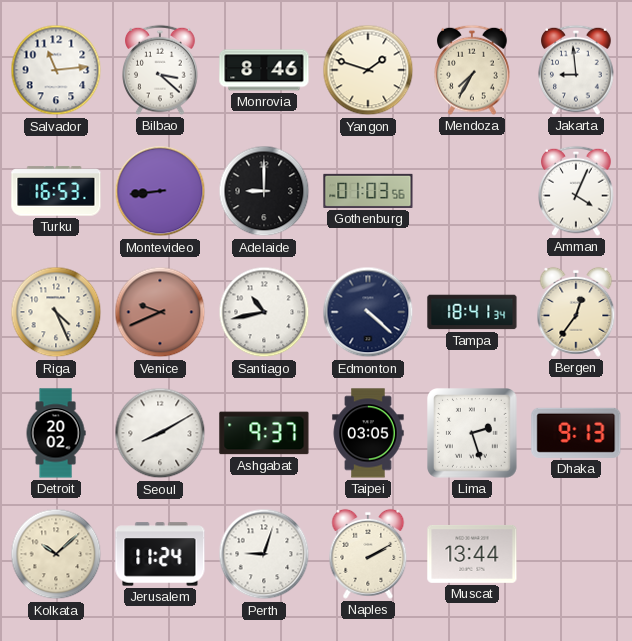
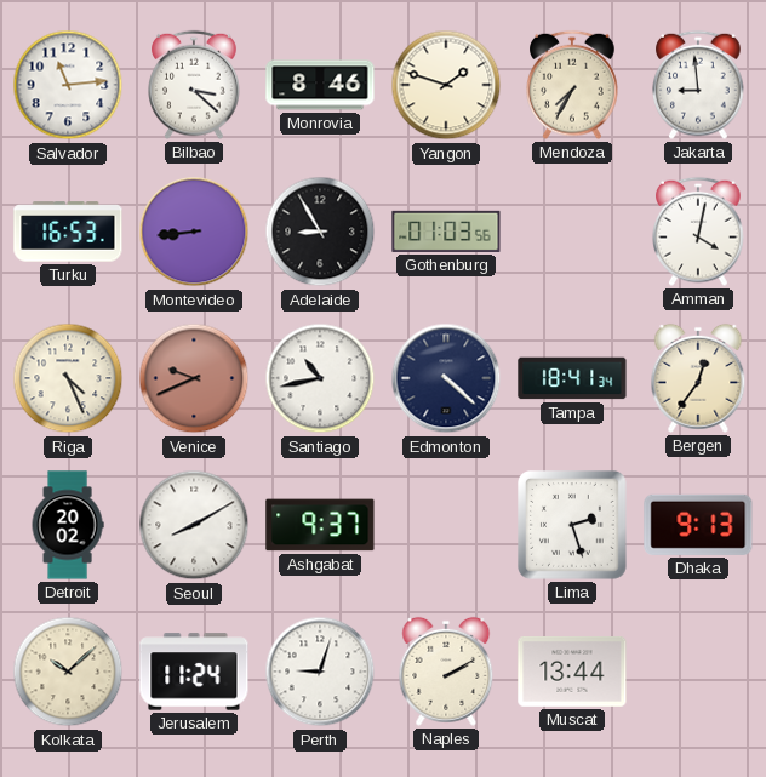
Adelaide: 9:00 -> 8:55 (320, 232)
Amman: 4:04 -> 4:02 (698, 232)
Taipei: 03:05 -> none (368, 433)
